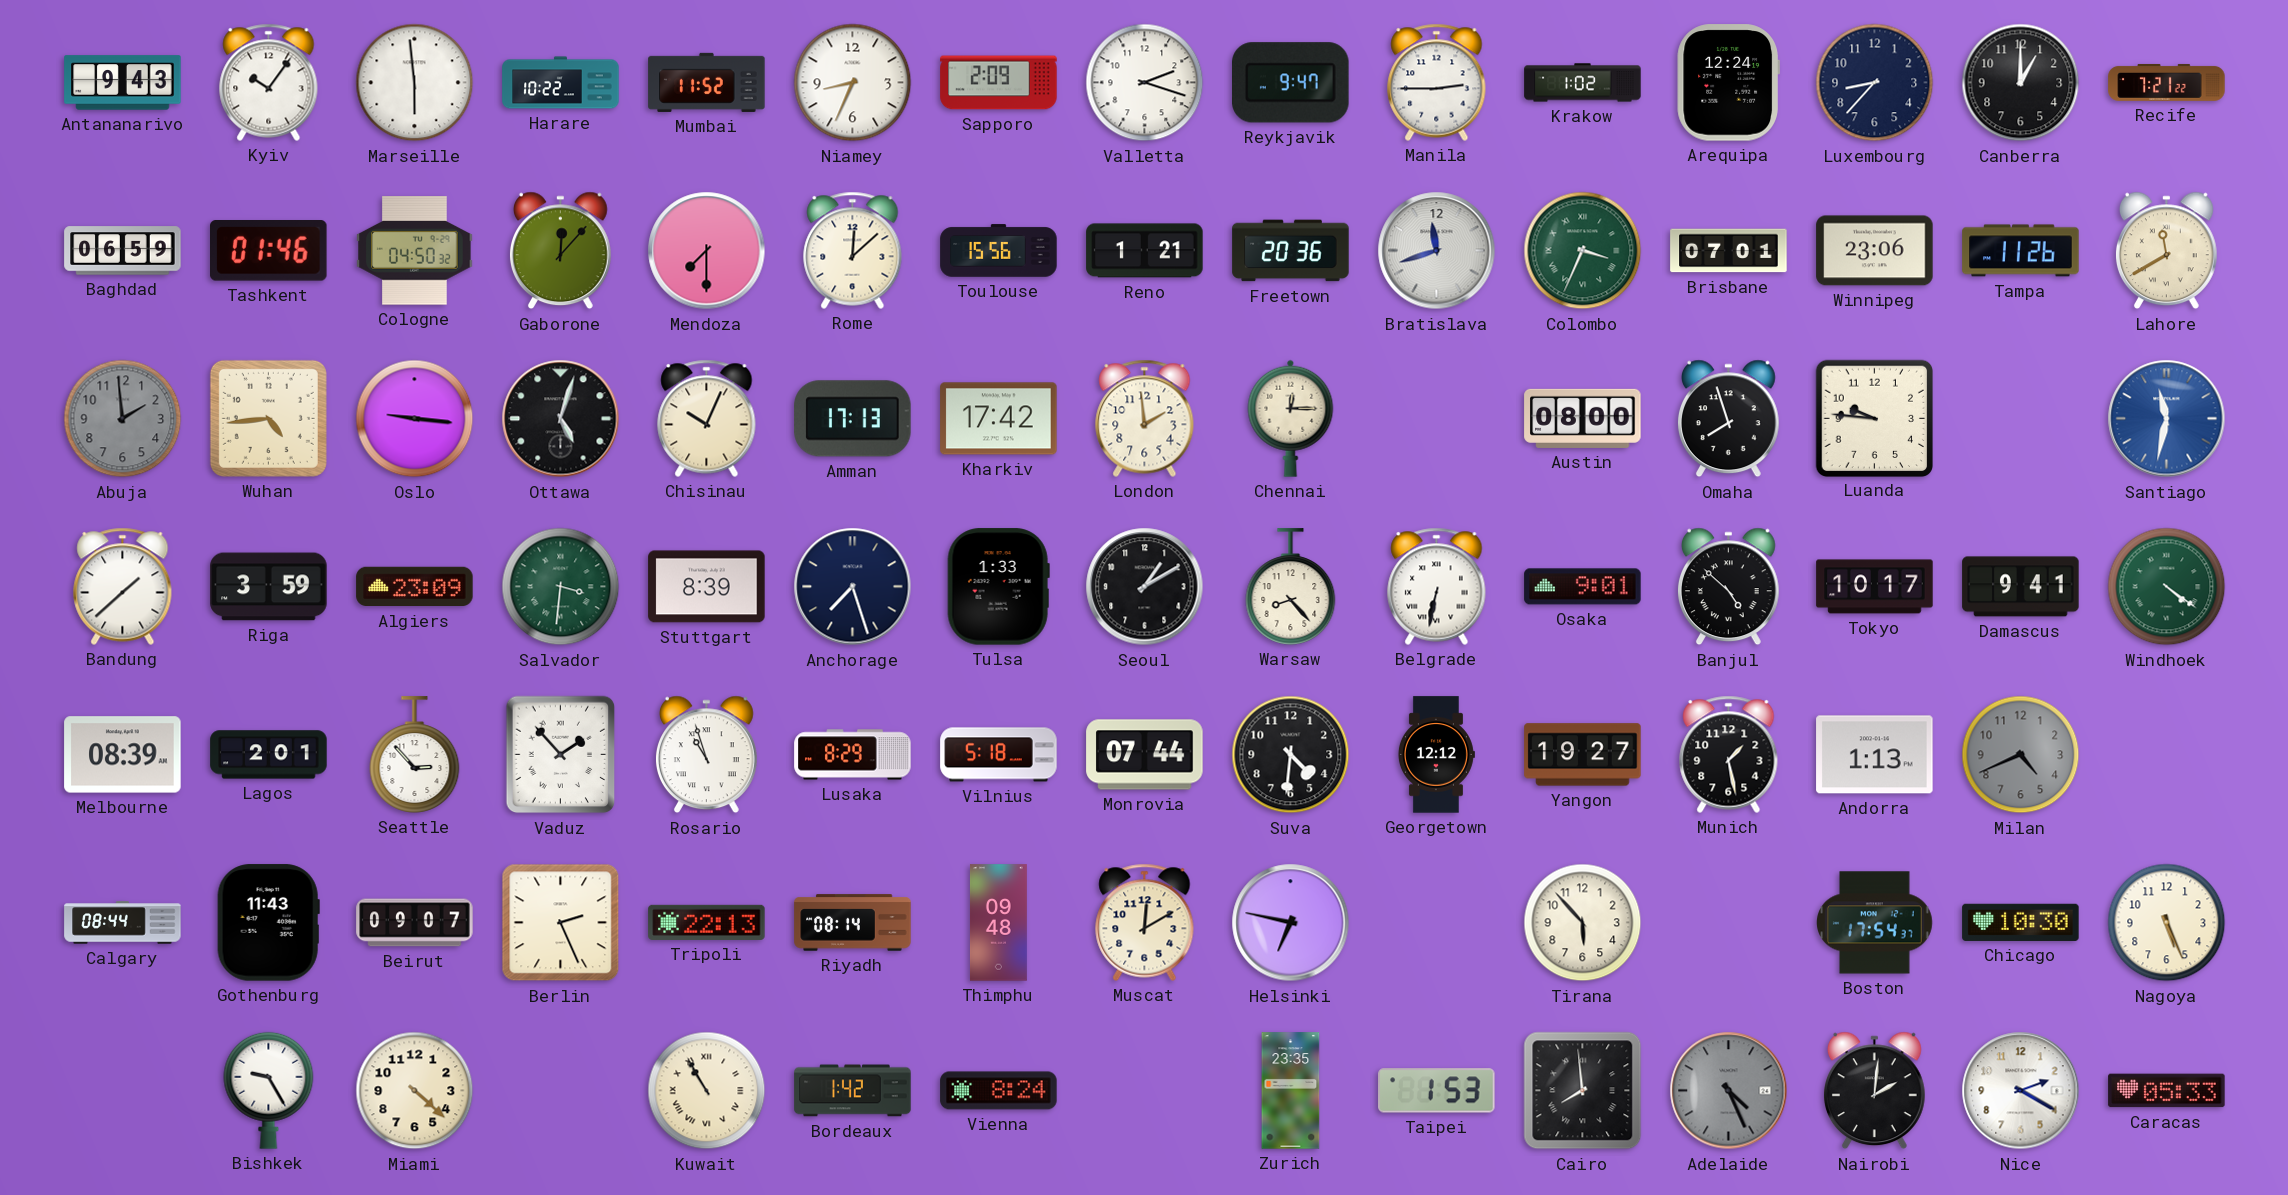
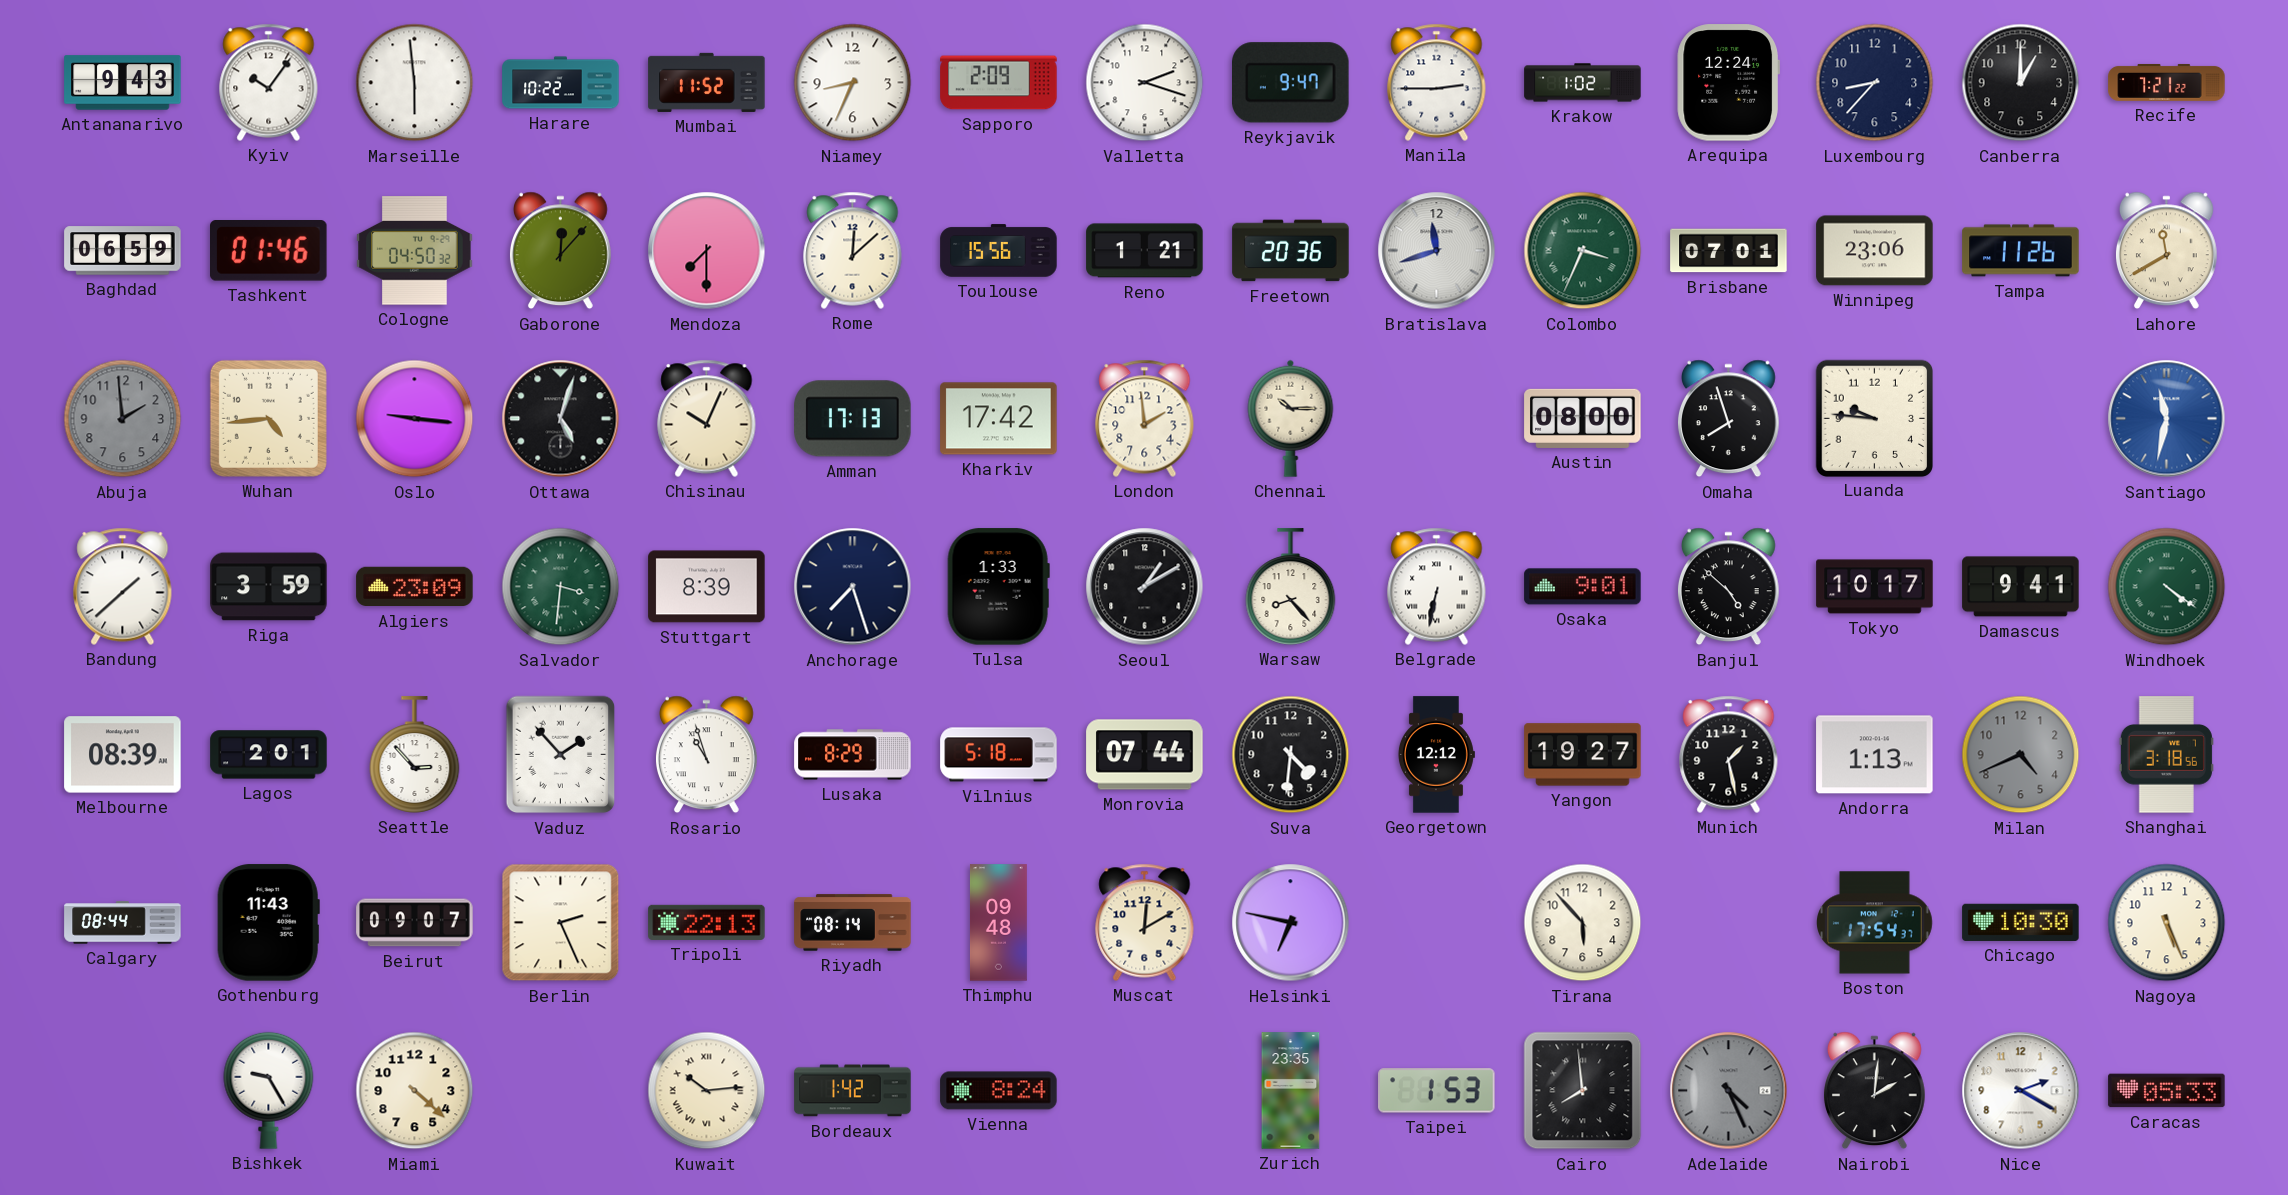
Chennai: 12:15 -> 10:15 (1291, 418)
Shanghai: none -> 3:18 (2166, 755)
Kuwait: 10:55 -> 10:14 (707, 1091)
